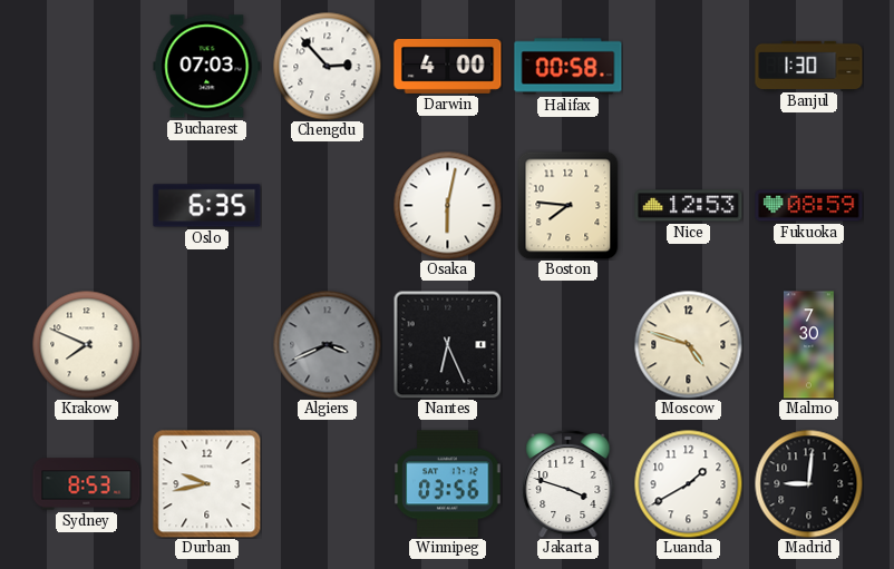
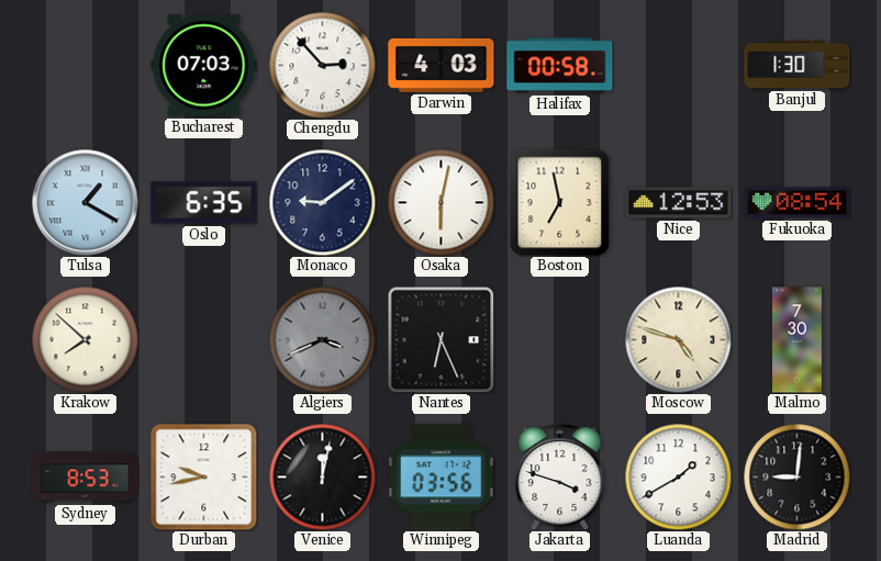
Darwin: 4:00 -> 4:03 (442, 65)
Tulsa: none -> 1:20 (86, 203)
Monaco: none -> 9:09 (322, 202)
Boston: 7:46 -> 6:58 (560, 202)
Fukuoka: 08:59 -> 08:54 (798, 203)
Krakow: 7:49 -> 7:52 (85, 339)
Venice: none -> 12:02 (322, 476)
